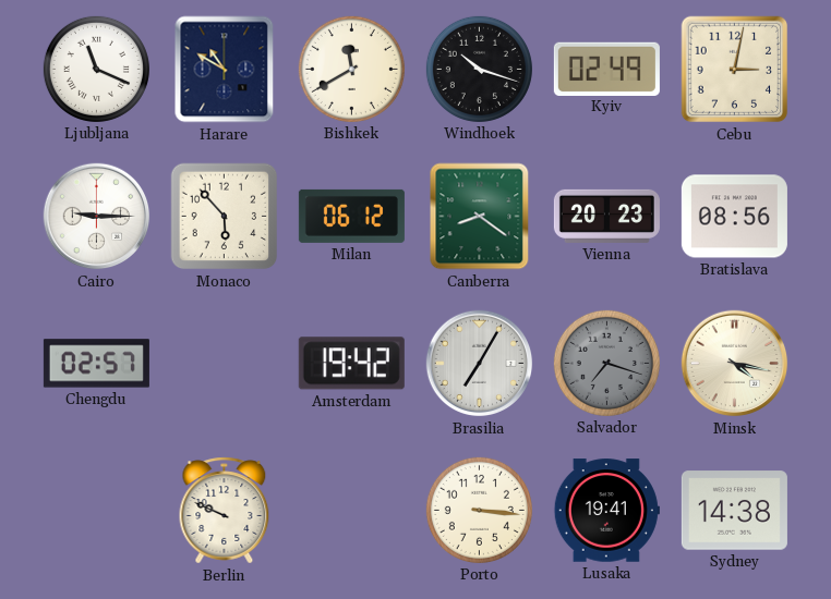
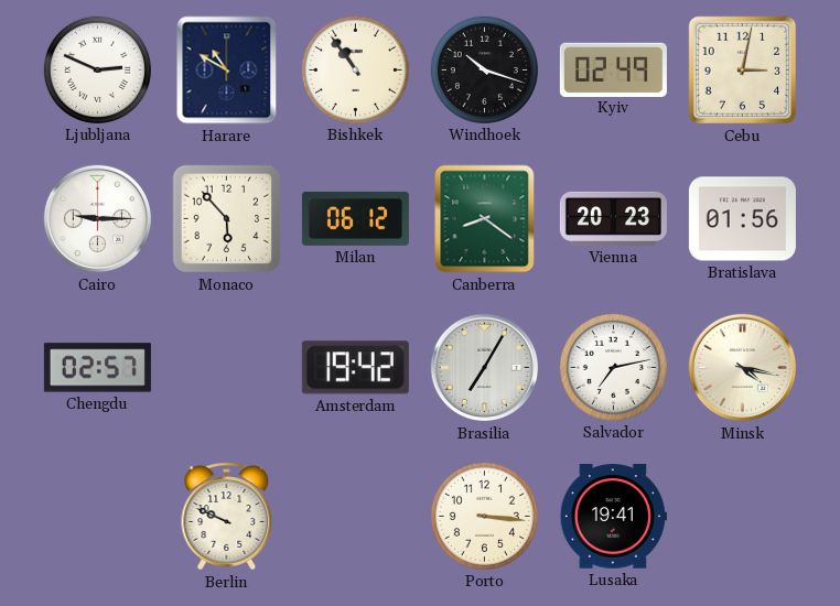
Ljubljana: 11:19 -> 2:49 (97, 69)
Bishkek: 11:40 -> 10:54 (355, 69)
Bratislava: 08:56 -> 01:56 (742, 219)
Salvador: 7:18 -> 7:13 (613, 367)
Salvador dial: grey -> white (613, 367)
Sydney: 14:38 -> none (734, 511)
